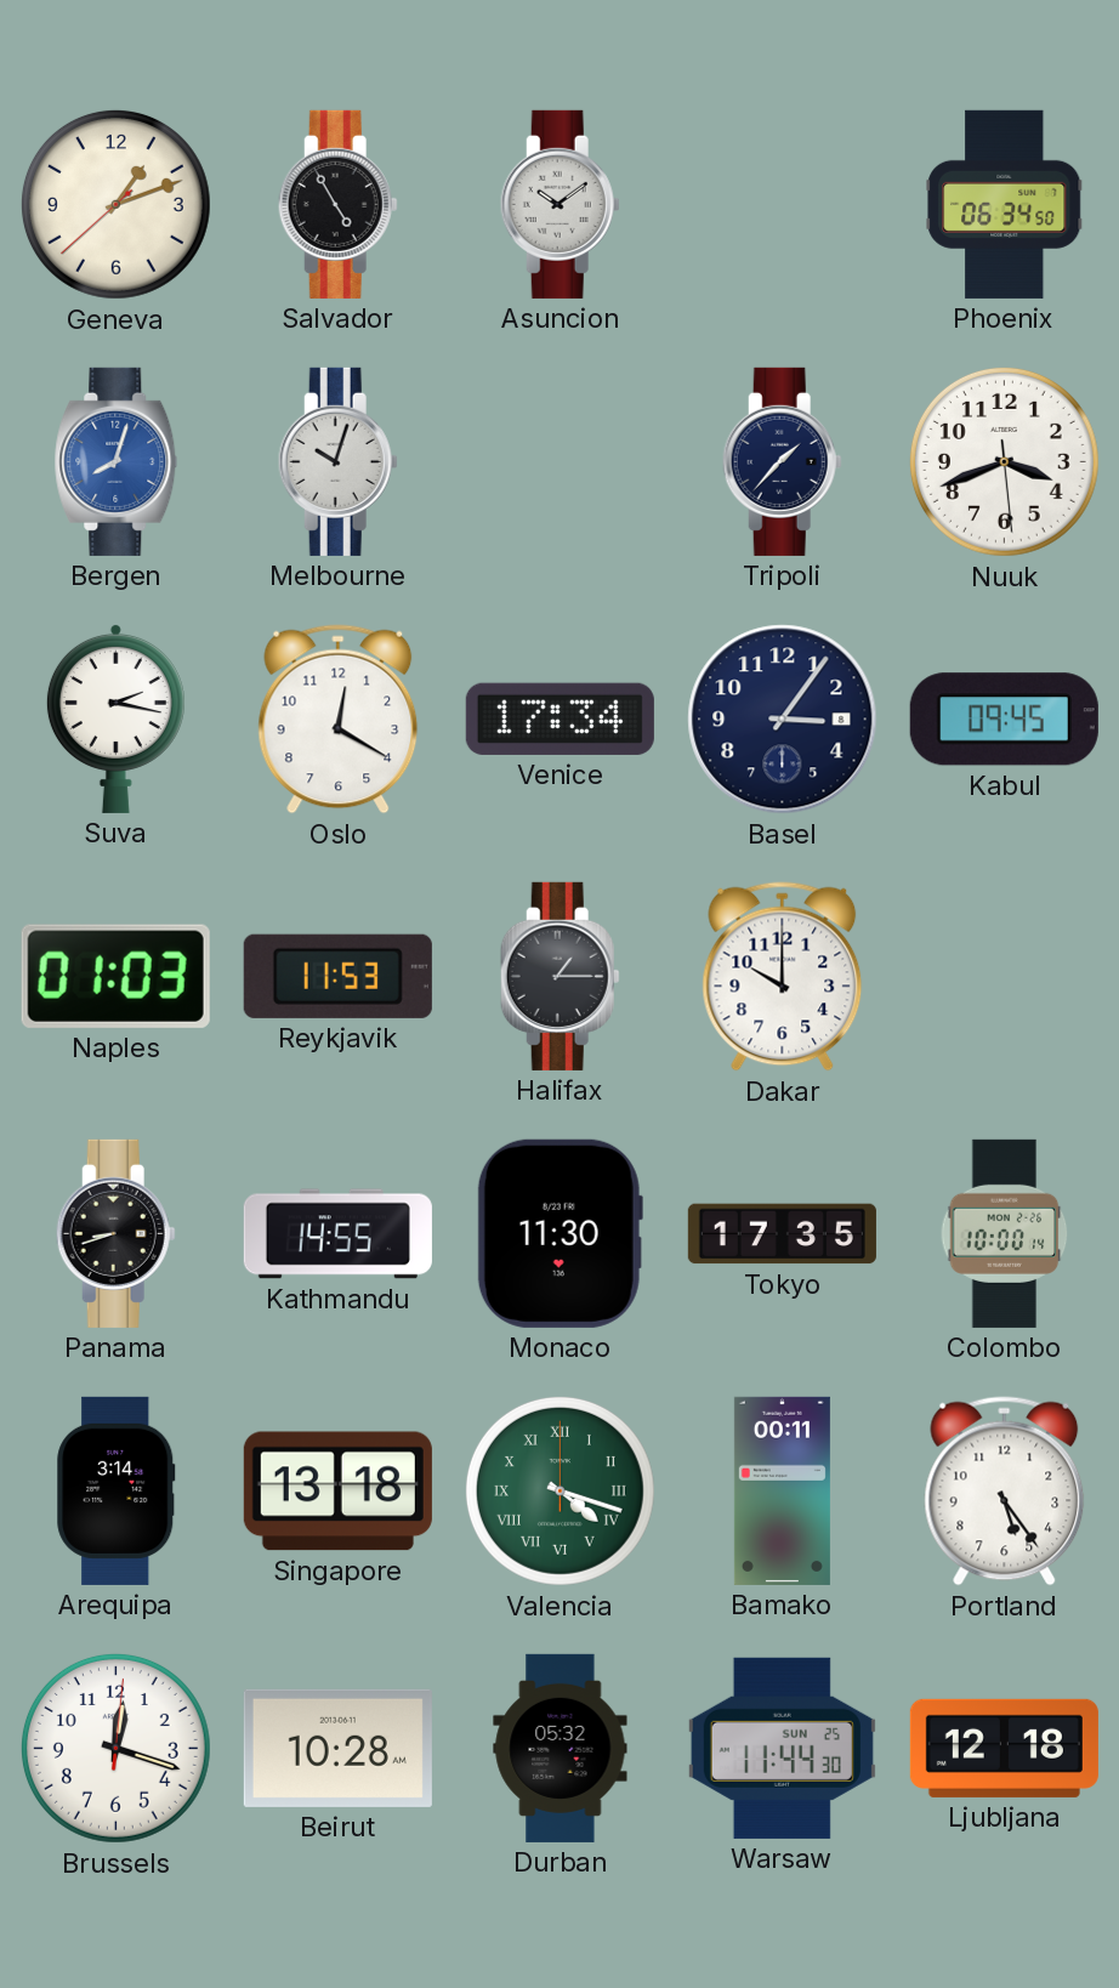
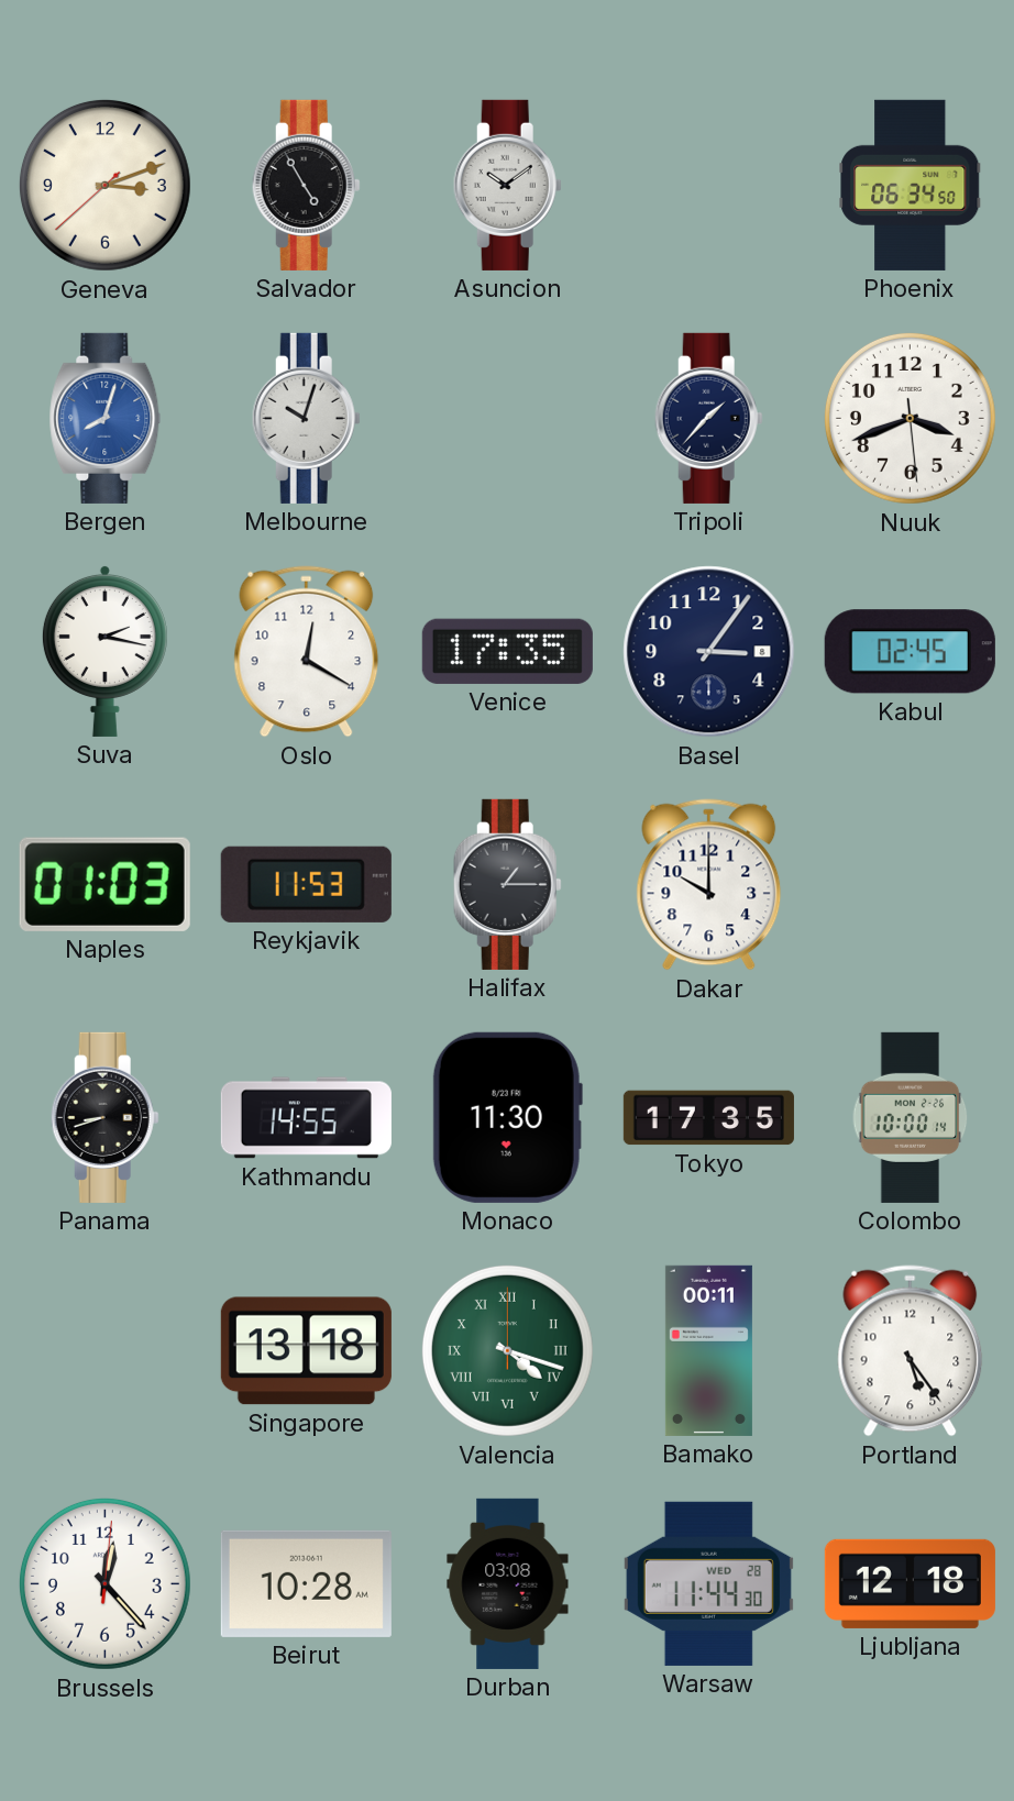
Geneva: 1:11 -> 3:11 (104, 185)
Venice: 17:34 -> 17:35 (507, 651)
Kabul: 09:45 -> 02:45 (910, 652)
Arequipa: 3:14 -> none (117, 1490)
Brussels: 12:18 -> 12:23 (104, 1583)
Durban: 05:32 -> 03:08 (508, 1583)
Warsaw date: SUN 25 -> WED 28 (708, 1583)
